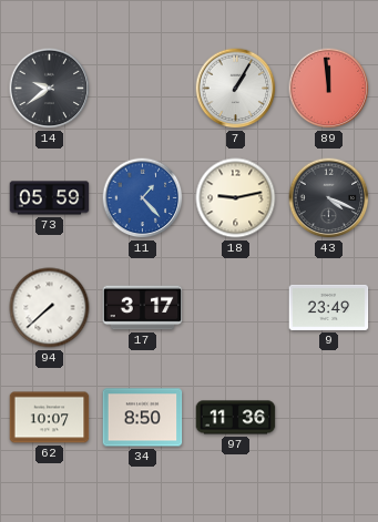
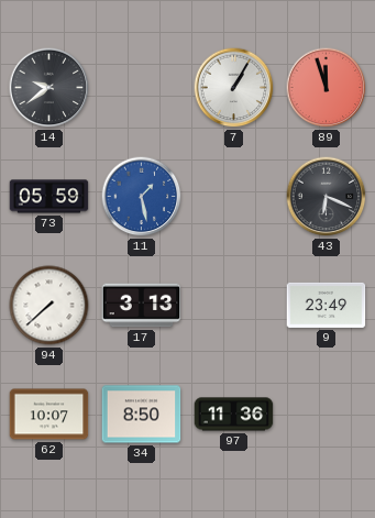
89: 11:59 -> 11:57 (327, 88)
11: 1:23 -> 1:28 (142, 197)
18: 9:13 -> none (236, 198)
43: 4:19 -> 6:19 (327, 197)
17: 3:17 -> 3:13 (142, 306)
